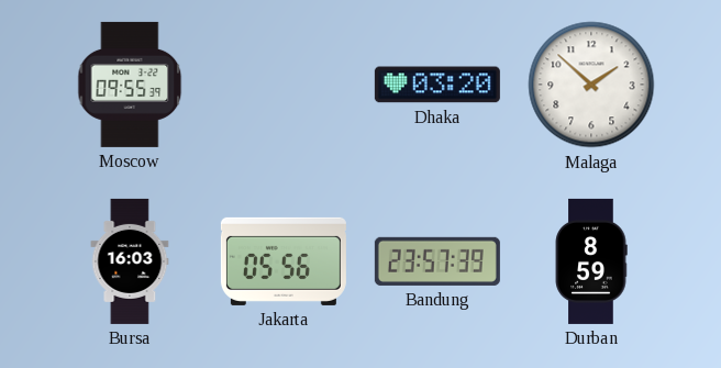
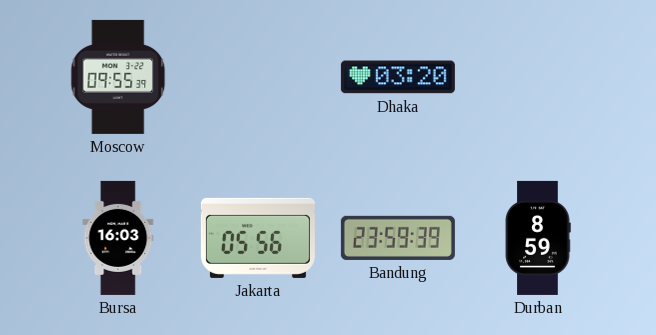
Malaga: 1:52 -> none (591, 85)
Bandung: 23:57 -> 23:59 (398, 238)
